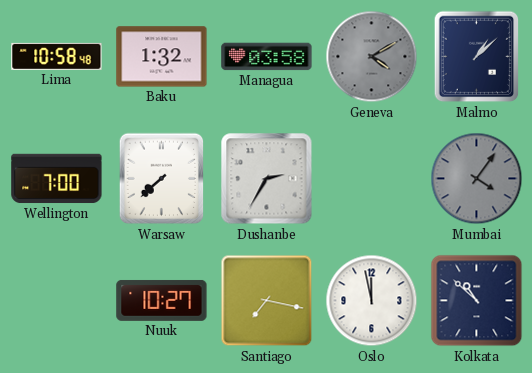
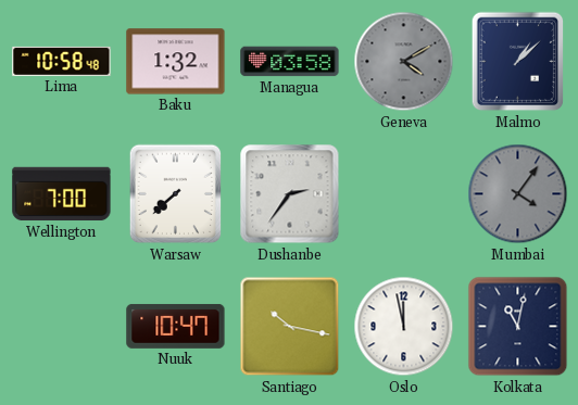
Dushanbe: 2:35 -> 2:36 (290, 194)
Nuuk: 10:27 -> 10:47 (176, 326)
Santiago: 7:17 -> 10:17 (290, 327)
Kolkata: 10:52 -> 11:02 (518, 327)
